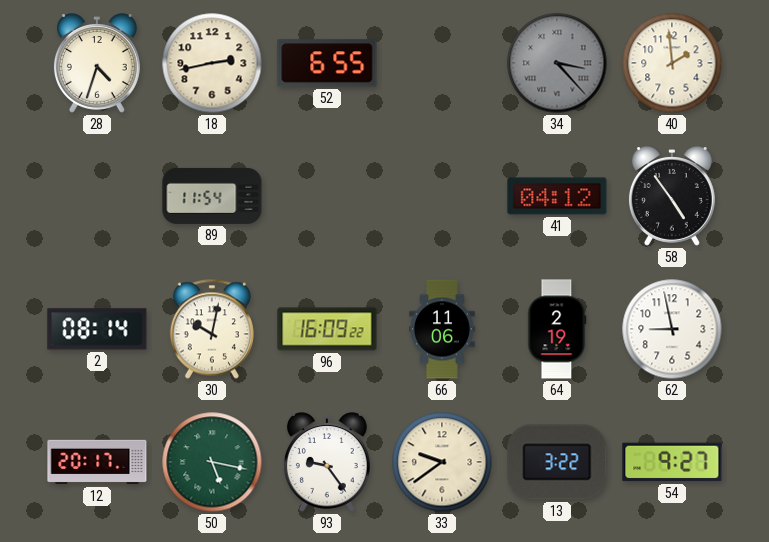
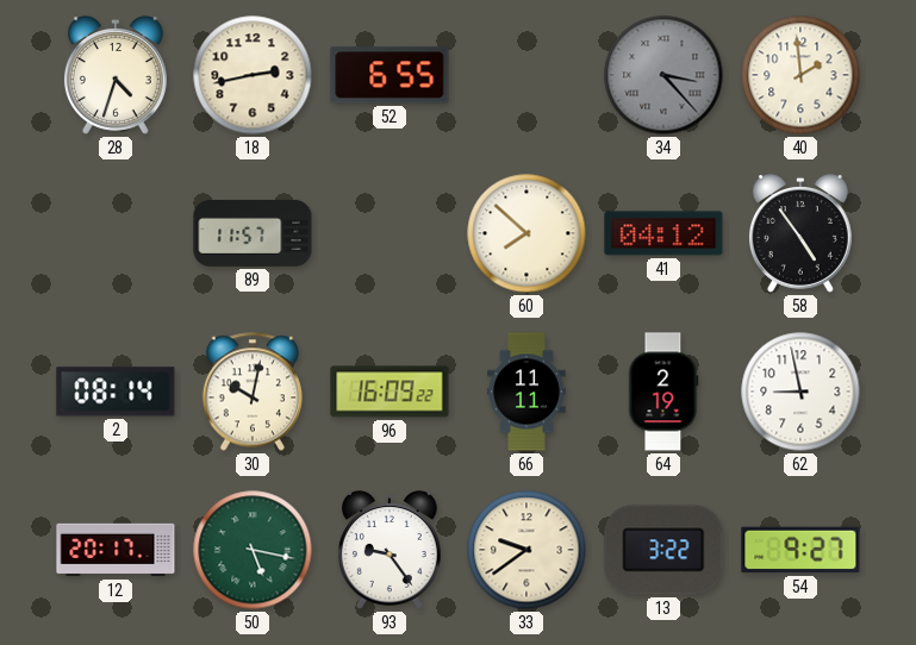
89: 11:54 -> 11:57 (253, 233)
60: none -> 7:52 (526, 233)
66: 11:06 -> 11:11 (526, 392)
